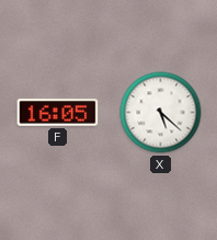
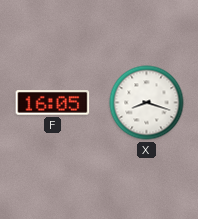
X: 5:22 -> 8:18 (147, 103)
